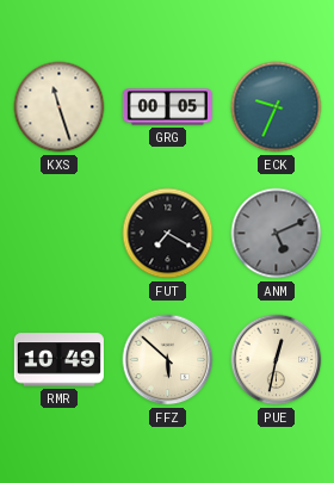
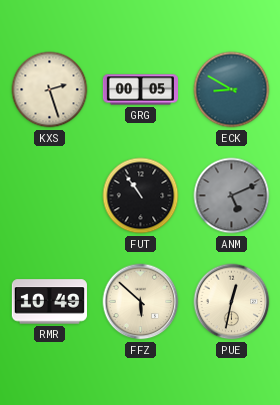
KXS: 11:27 -> 2:27 (50, 90)
ECK: 9:34 -> 8:50 (232, 90)
FUT: 7:20 -> 10:54 (141, 196)
